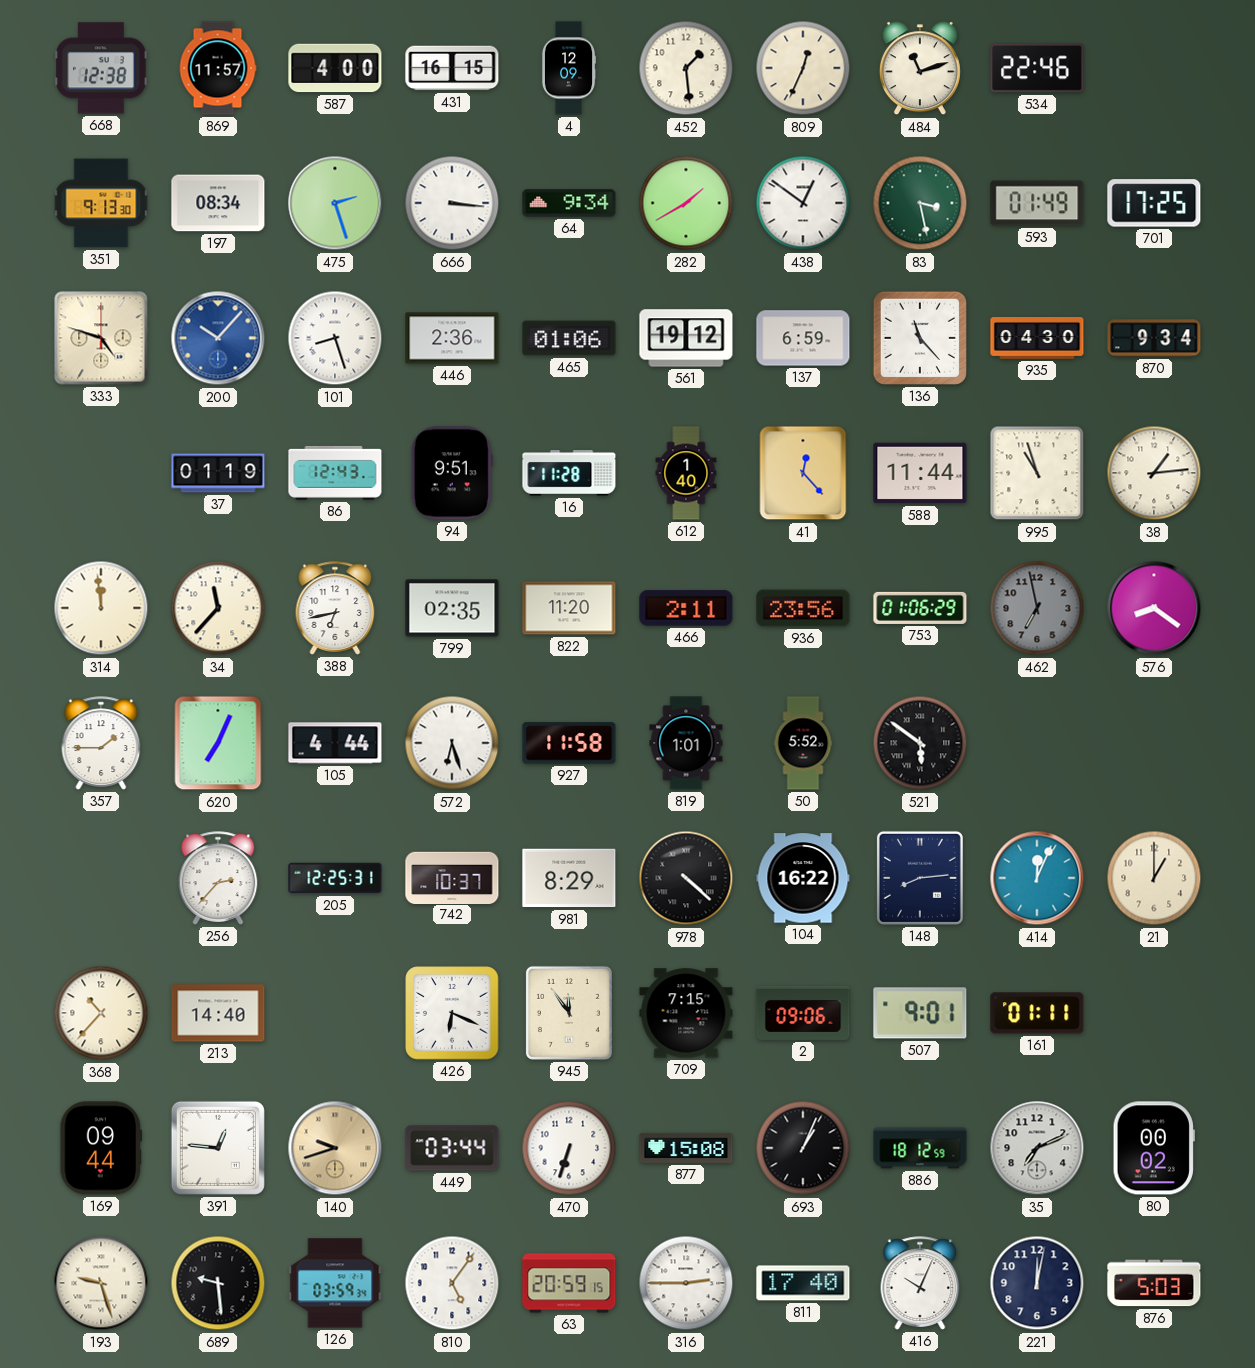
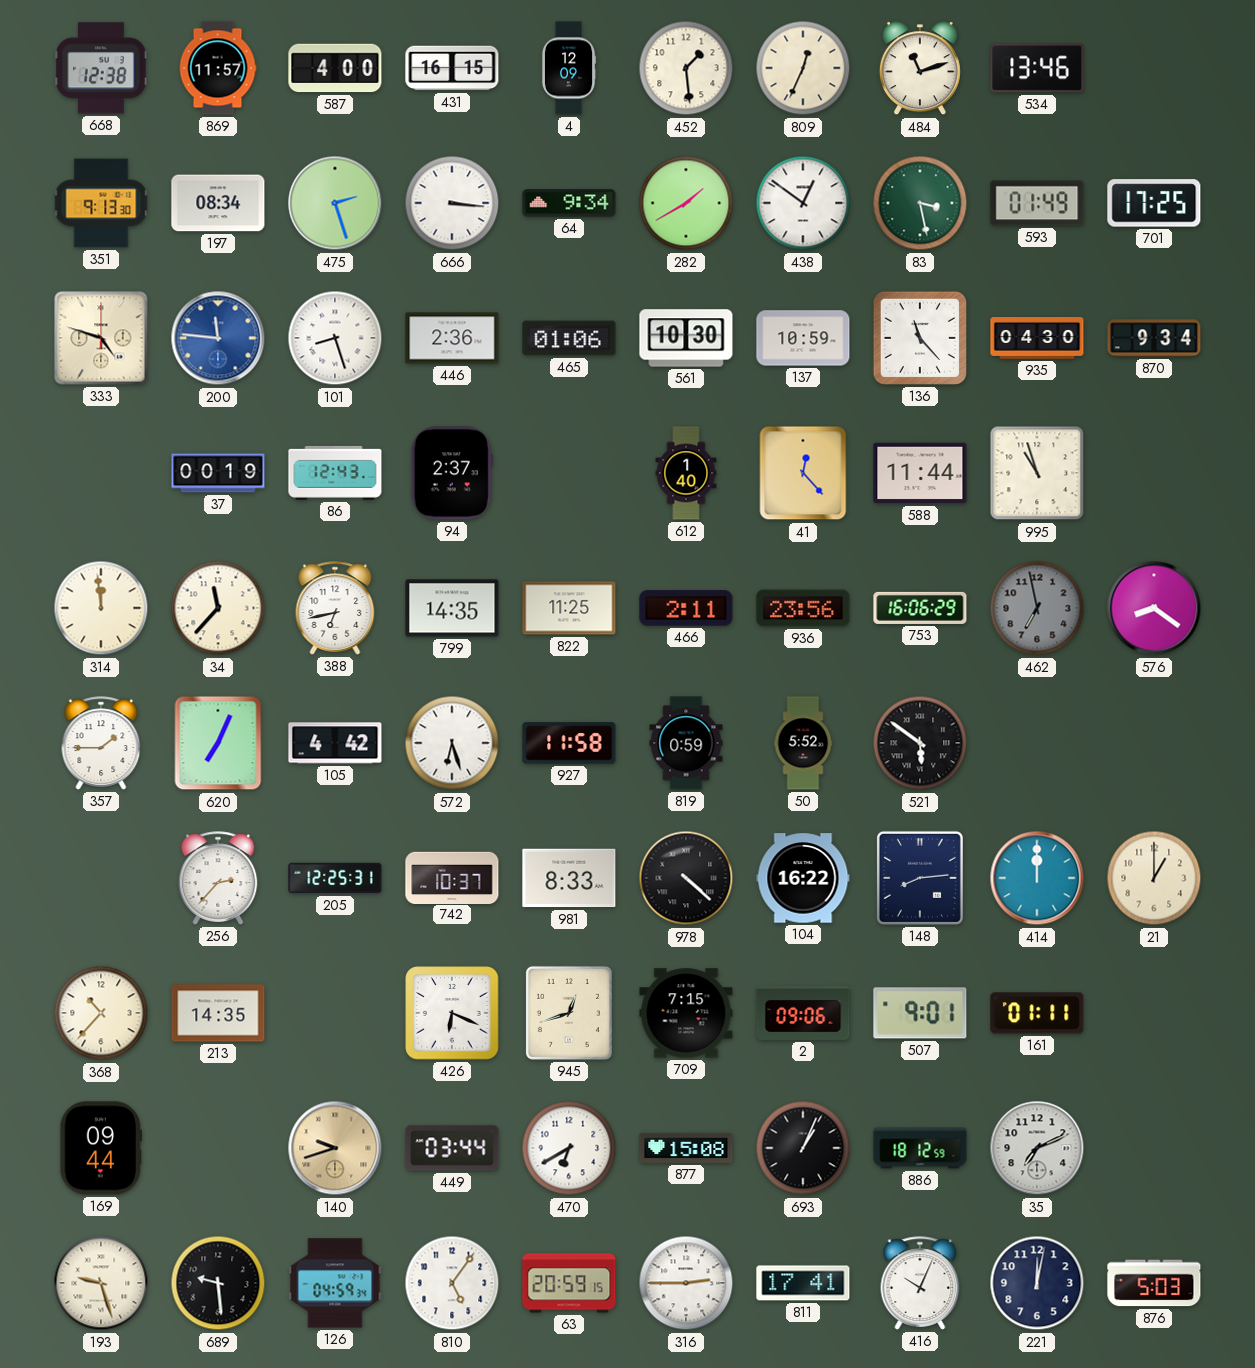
534: 22:46 -> 13:46 (1037, 68)
200: 10:07 -> 11:46 (218, 338)
561: 19:12 -> 10:30 (686, 338)
137: 6:59 -> 10:59 (803, 338)
37: 01:19 -> 00:19 (218, 473)
94: 9:51 -> 2:37 (452, 473)
16: 11:28 -> none (569, 473)
38: 1:14 -> none (1154, 473)
799: 02:35 -> 14:35 (452, 608)
822: 11:20 -> 11:25 (569, 608)
753: 01:06 -> 16:06 (920, 608)
105: 4:44 -> 4:42 (335, 743)
819: 1:01 -> 0:59 (686, 743)
981: 8:29 -> 8:33 (569, 878)
414: 12:04 -> 12:00 (1037, 878)
213: 14:40 -> 14:35 (218, 1013)
945: 11:54 -> 12:42 (569, 1013)
391: 12:46 -> none (218, 1148)
470: 6:33 -> 6:40 (569, 1148)
80: 00:02 -> none (1154, 1148)
126: 03:59 -> 04:59 (335, 1283)
811: 17:40 -> 17:41 (803, 1283)
